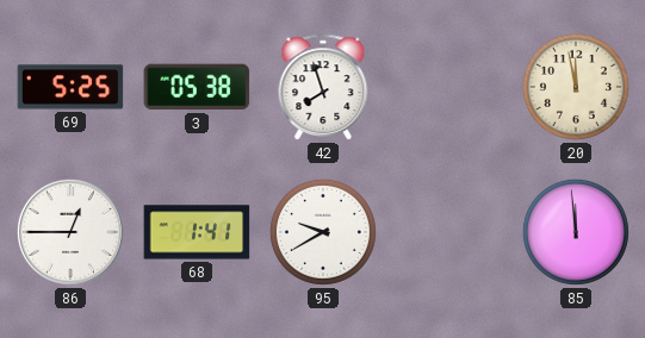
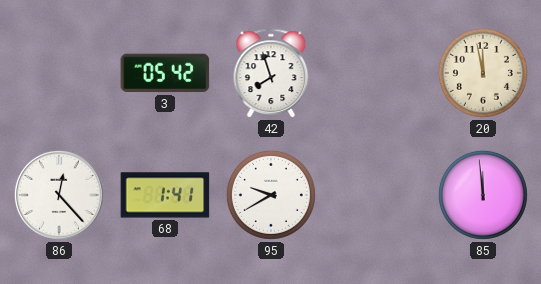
69: 5:25 -> none (70, 87)
3: 05:38 -> 05:42 (165, 73)
86: 12:45 -> 12:23 (59, 195)
